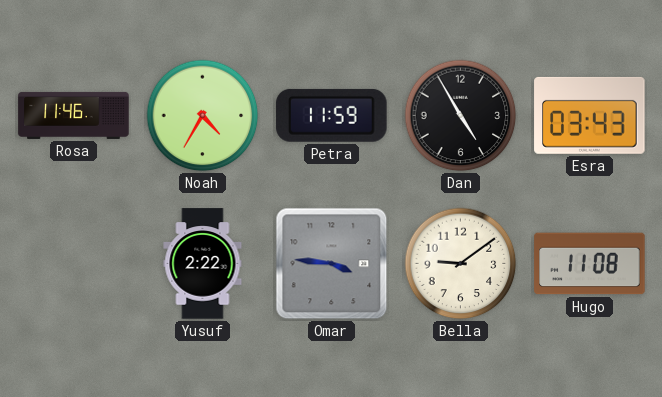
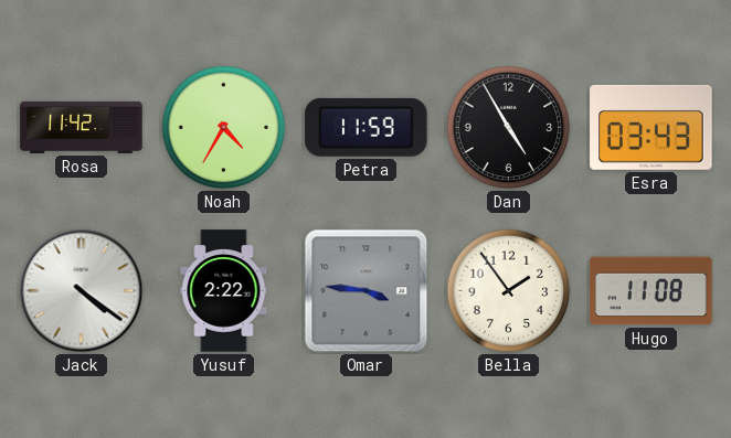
Rosa: 11:46 -> 11:42 (82, 127)
Jack: none -> 4:21 (82, 291)
Bella: 9:09 -> 1:54 (509, 291)
